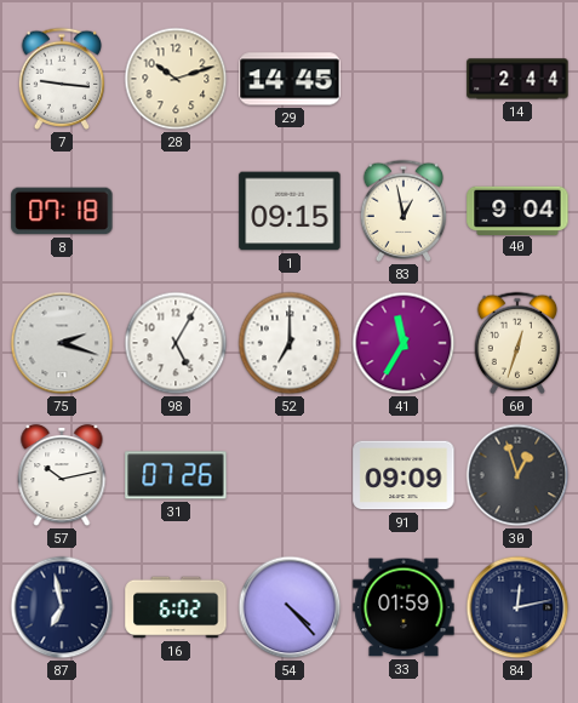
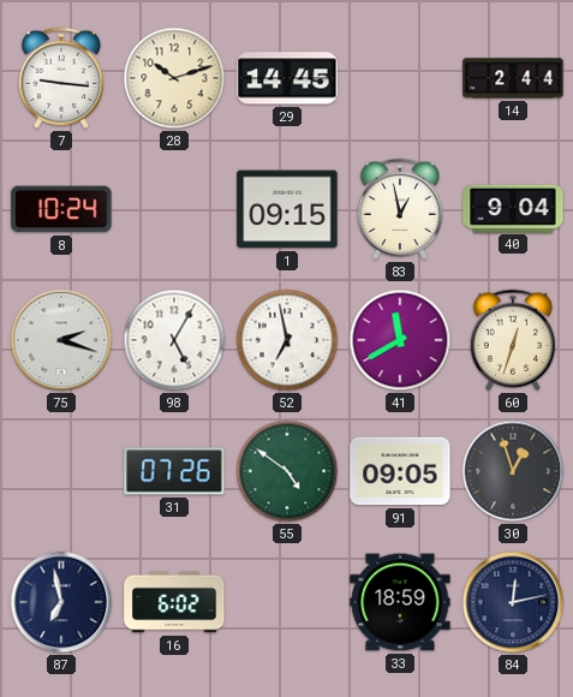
8: 07:18 -> 10:24 (61, 209)
52: 7:00 -> 6:58 (287, 340)
41: 11:35 -> 11:40 (400, 340)
57: 10:13 -> none (62, 475)
55: none -> 4:51 (287, 471)
91: 09:09 -> 09:05 (400, 471)
54: 4:23 -> none (290, 607)
33: 01:59 -> 18:59 (400, 602)
